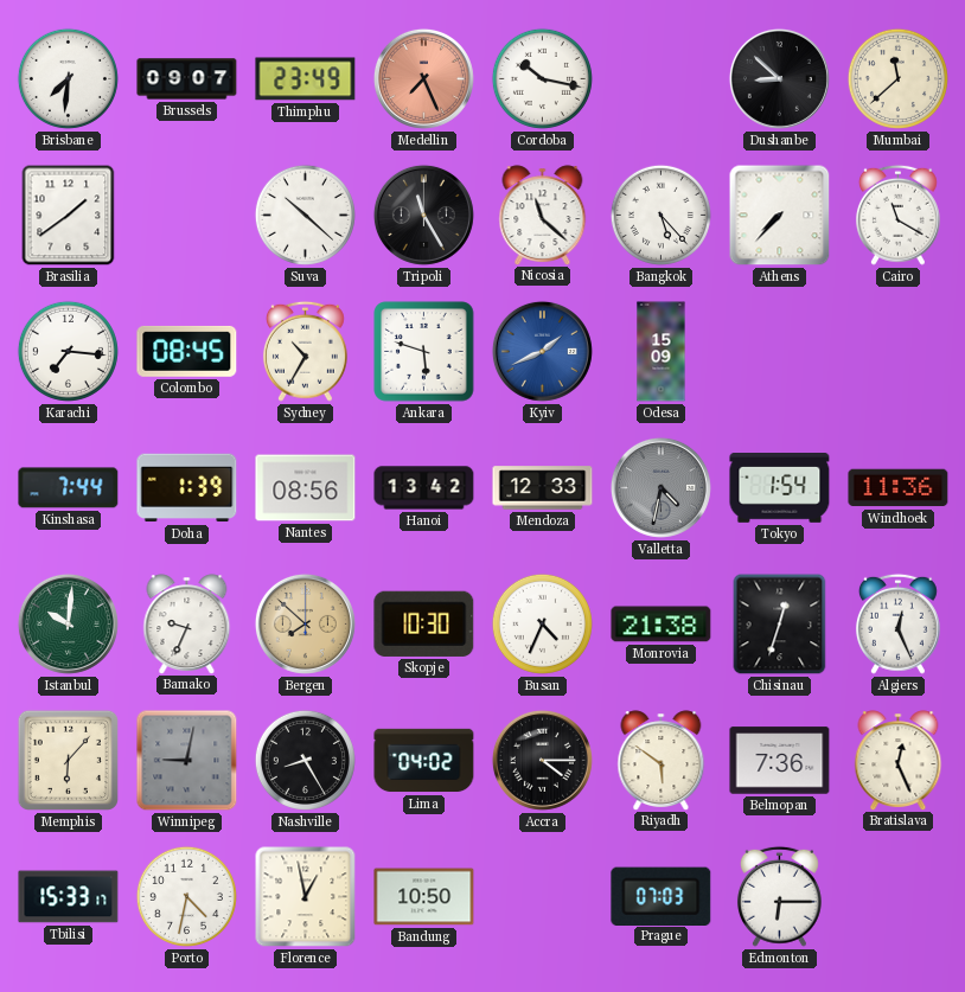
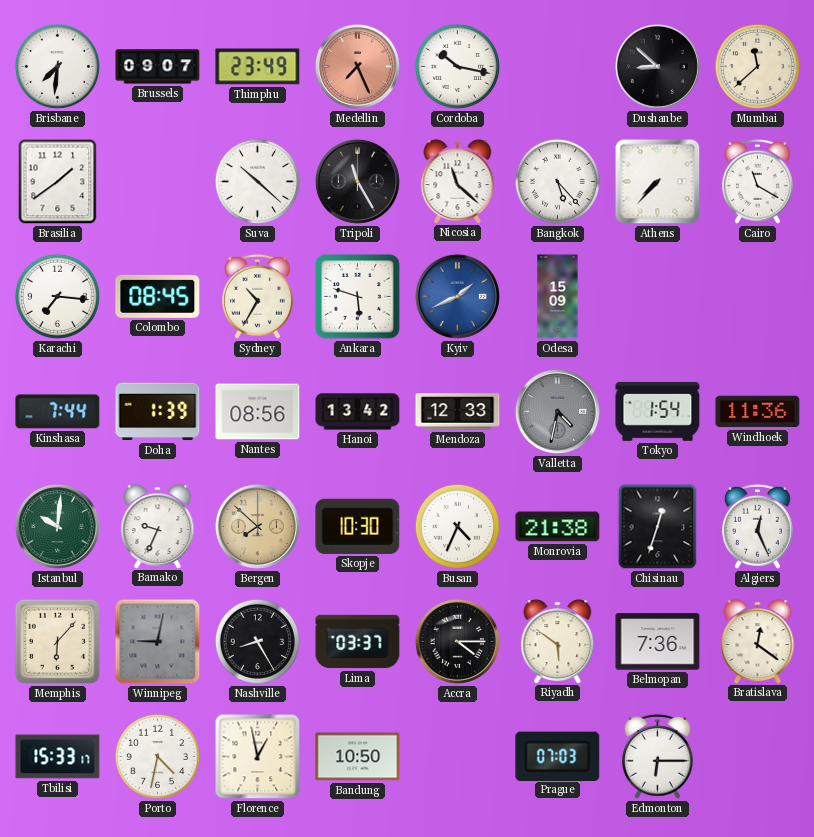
Lima: 04:02 -> 03:37 (358, 642)
Bratislava: 12:26 -> 12:21 (758, 641)
